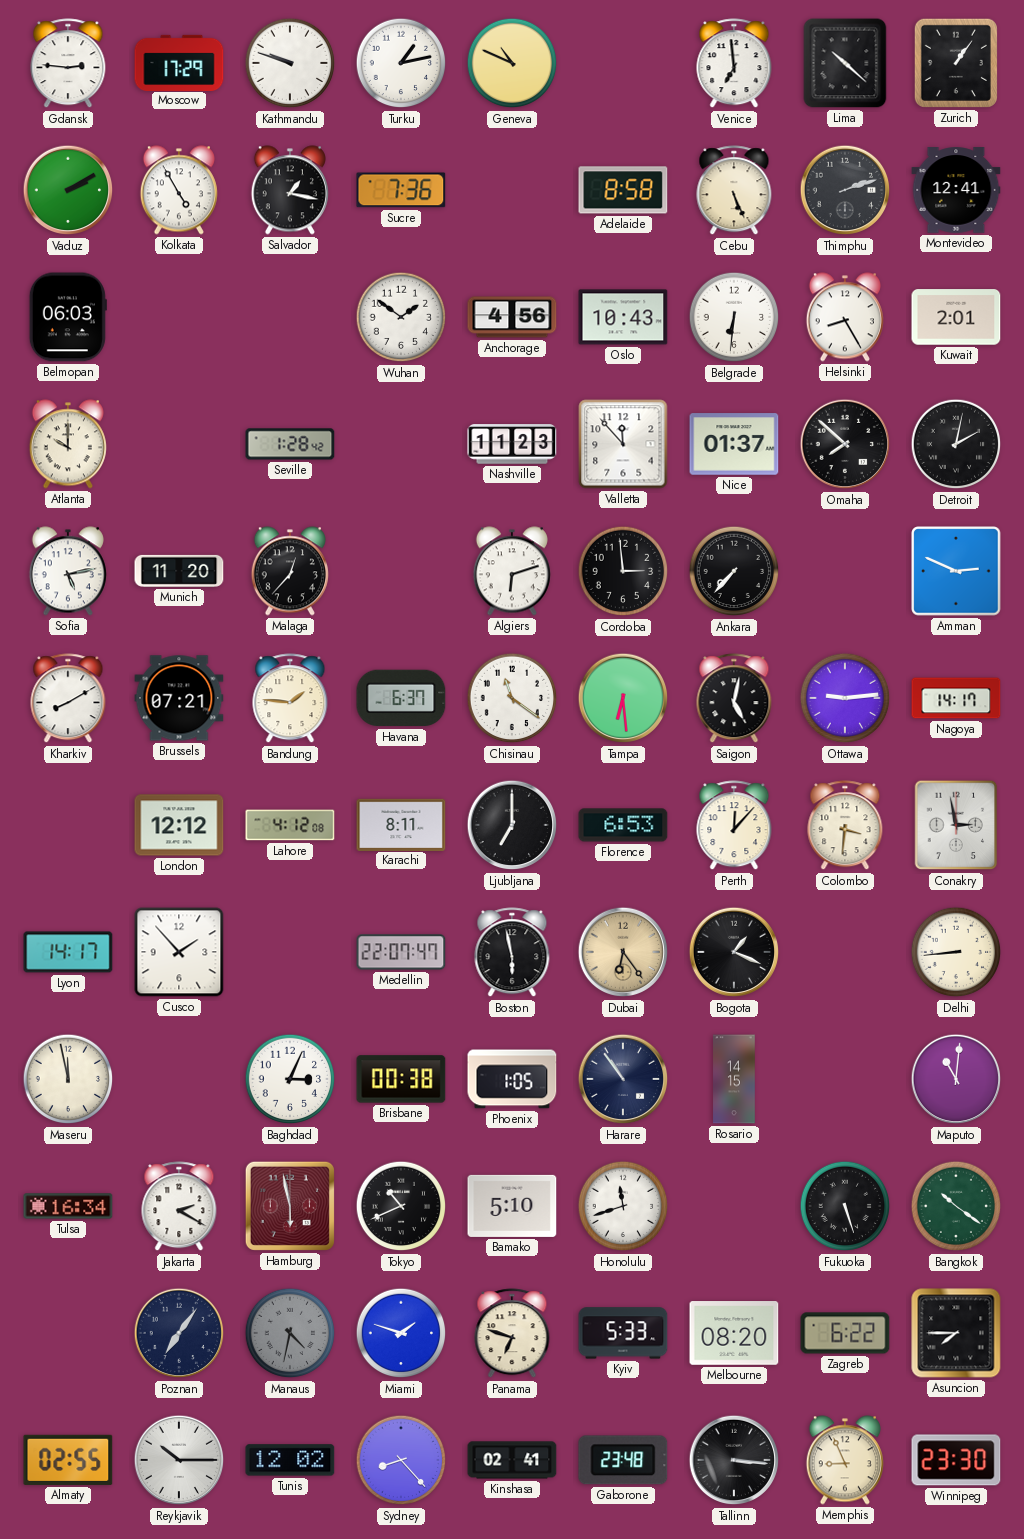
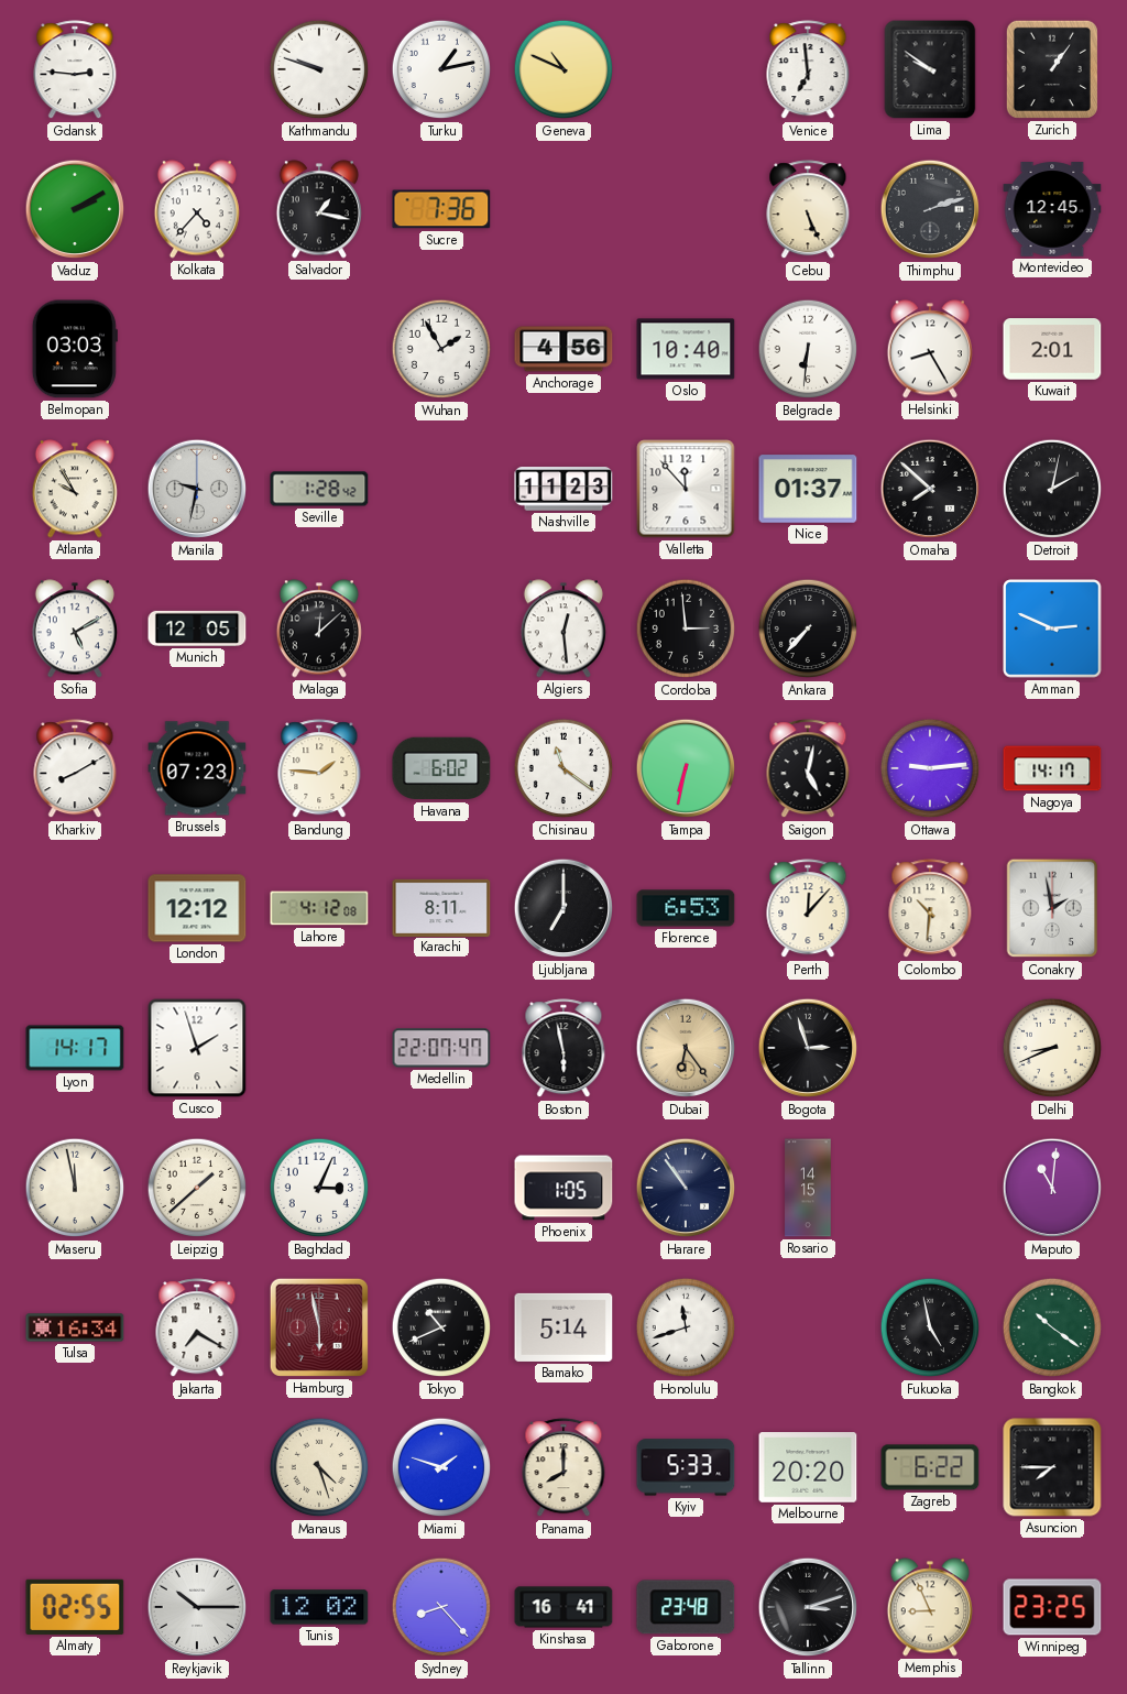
Moscow: 17:29 -> none (179, 62)
Lima: 10:22 -> 9:51 (930, 69)
Kolkata: 4:55 -> 4:37 (197, 209)
Adelaide: 8:58 -> none (623, 190)
Montevideo: 12:41 -> 12:45 (1052, 209)
Belmopan: 06:03 -> 03:03 (75, 349)
Wuhan: 1:51 -> 1:55 (441, 349)
Oslo: 10:43 -> 10:40 (686, 349)
Atlanta: 10:00 -> 9:55 (75, 489)
Manila: none -> 9:32 (197, 489)
Sofia: 5:13 -> 5:10 (75, 629)
Munich: 11:20 -> 12:05 (197, 629)
Malaga: 12:37 -> 12:08 (319, 629)
Algiers: 6:12 -> 12:29 (563, 629)
Brussels: 07:21 -> 07:23 (197, 768)
Havana: 6:37 -> 6:02 (441, 768)
Tampa: 6:29 -> 6:32 (686, 768)
Colombo: 3:31 -> 10:31 (930, 909)
Conakry: 2:58 -> 1:58 (1052, 908)
Cusco: 1:53 -> 1:57 (197, 1048)
Bogota: 1:19 -> 2:57 (808, 1048)
Delhi: 8:44 -> 8:41 (1052, 1048)
Leipzig: none -> 1:38 (197, 1188)
Brisbane: 00:38 -> none (401, 1079)
Jakarta: 2:20 -> 7:20 (197, 1329)
Bamako: 5:10 -> 5:14 (563, 1327)
Fukuoka: 5:27 -> 4:58 (930, 1327)
Poznan: 7:06 -> none (179, 1333)
Manaus: 4:32 -> 4:27 (319, 1467)
Manaus dial: grey -> cream (319, 1467)
Panama: 6:48 -> 8:00 (563, 1468)
Melbourne: 08:20 -> 20:20 (808, 1467)
Kinshasa: 02:41 -> 16:41 (563, 1607)
Tallinn: 3:16 -> 3:12 (808, 1607)
Winnipeg: 23:30 -> 23:25 (1052, 1607)
